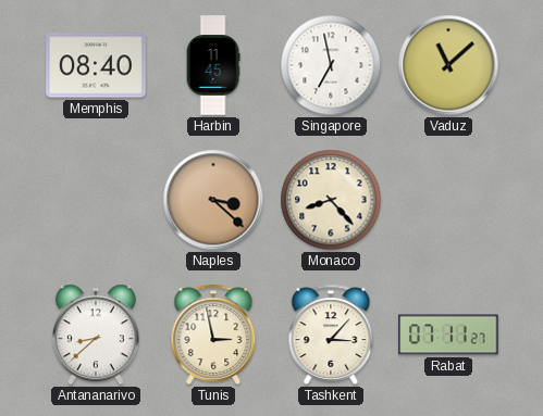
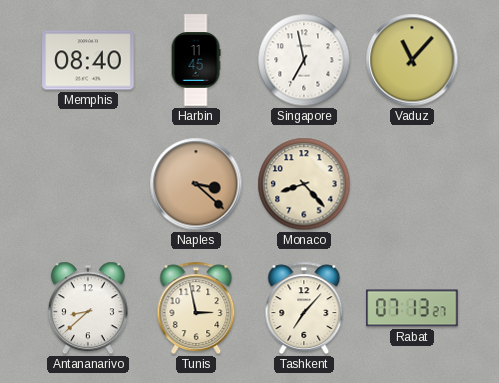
Vaduz: 11:08 -> 11:07 (412, 60)
Tashkent: 3:07 -> 7:07 (304, 308)
Rabat: 07:11 -> 07:13 (412, 308)
